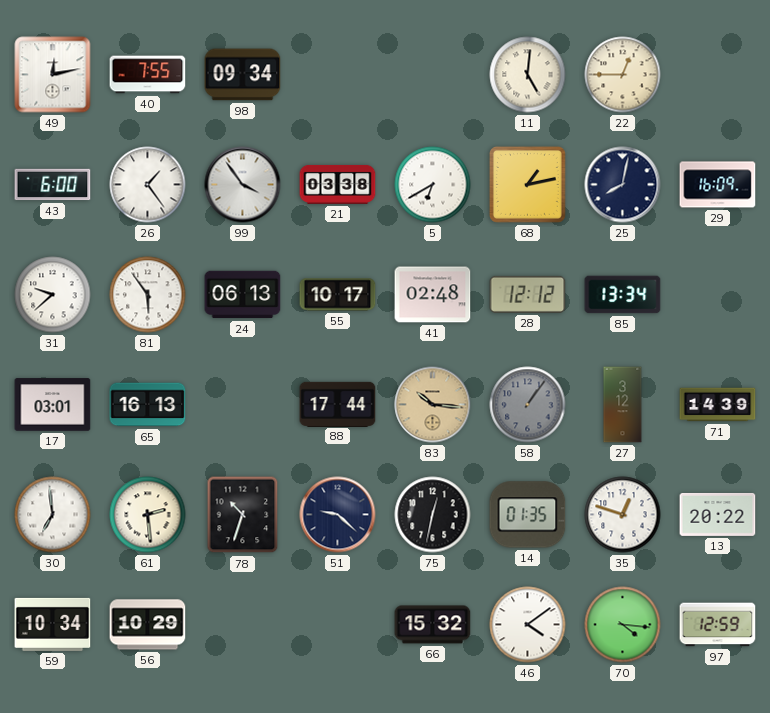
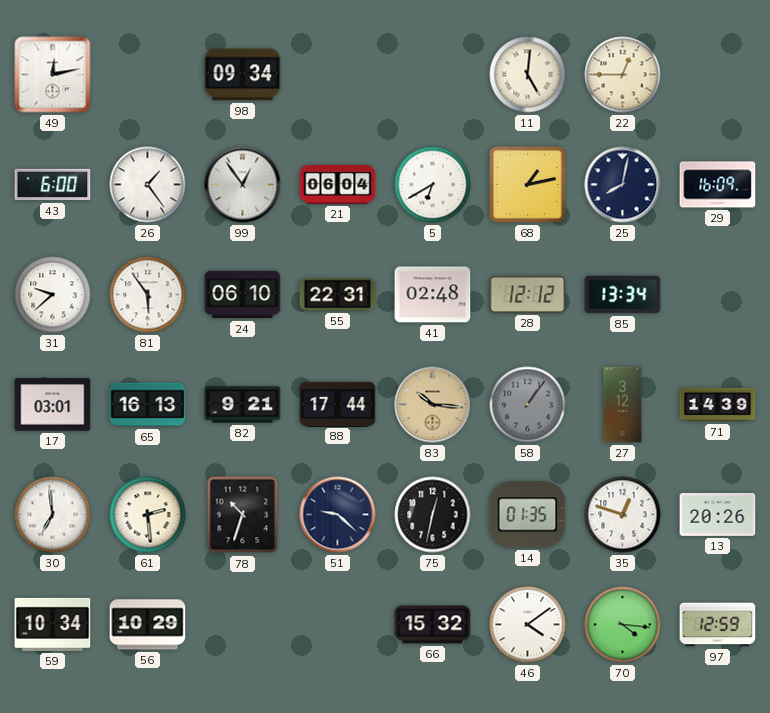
40: 7:55 -> none (148, 75)
99: 3:54 -> 12:54 (243, 185)
21: 03:38 -> 06:04 (338, 184)
24: 06:13 -> 06:10 (243, 295)
55: 10:17 -> 22:31 (338, 295)
82: none -> 9:21 (243, 405)
13: 20:22 -> 20:26 (718, 514)
